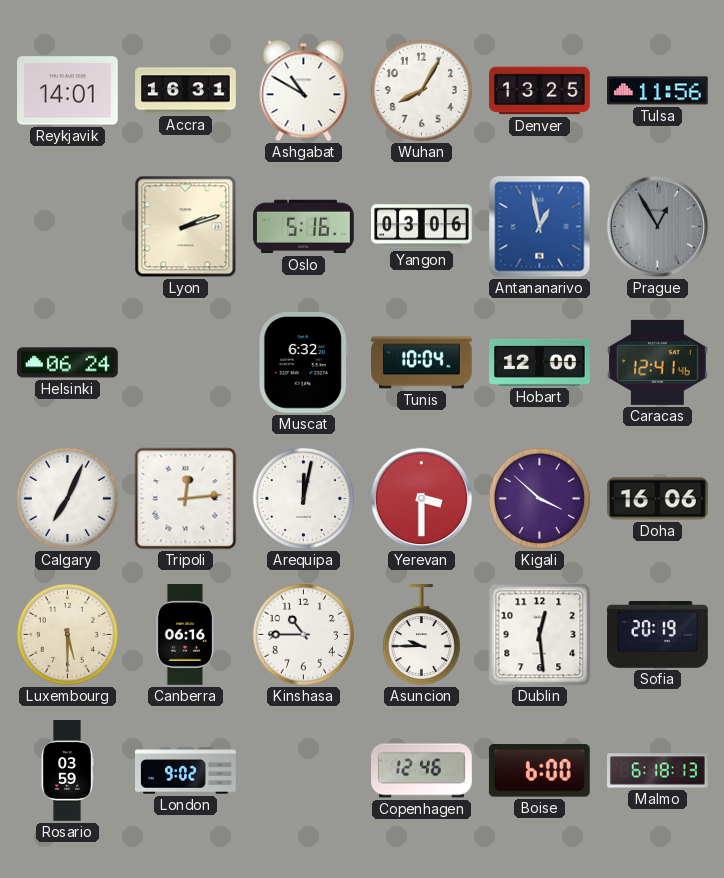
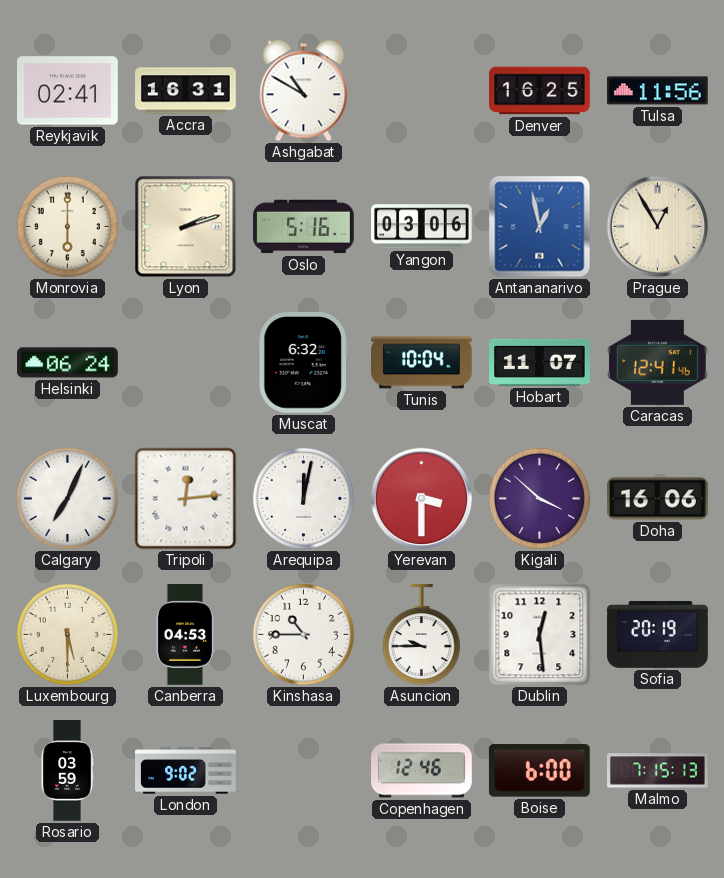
Reykjavik: 14:01 -> 02:41 (68, 91)
Wuhan: 8:05 -> none (421, 90)
Denver: 13:25 -> 16:25 (540, 91)
Monrovia: none -> 6:00 (67, 226)
Prague dial: grey -> cream (658, 227)
Hobart: 12:00 -> 11:07 (540, 362)
Canberra: 06:16 -> 04:53 (185, 635)
Malmo: 6:18 -> 7:15 (658, 771)
